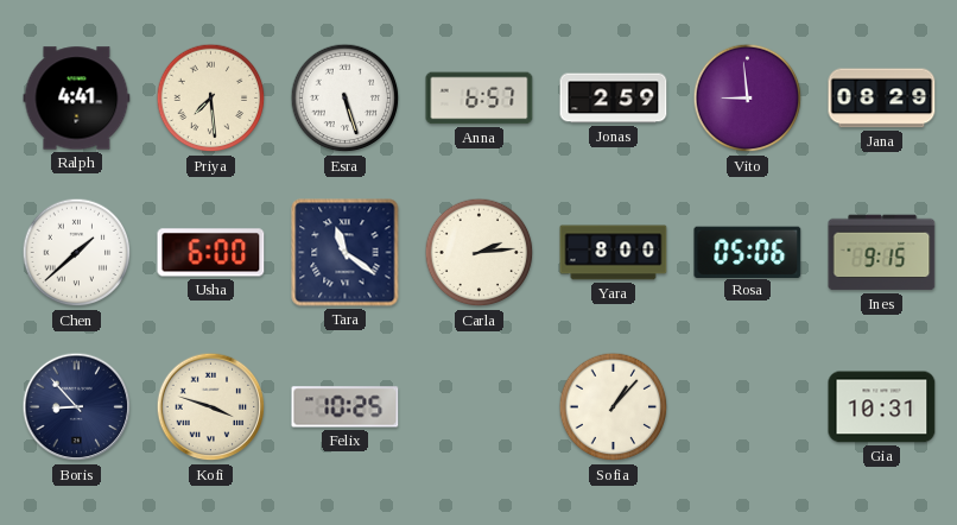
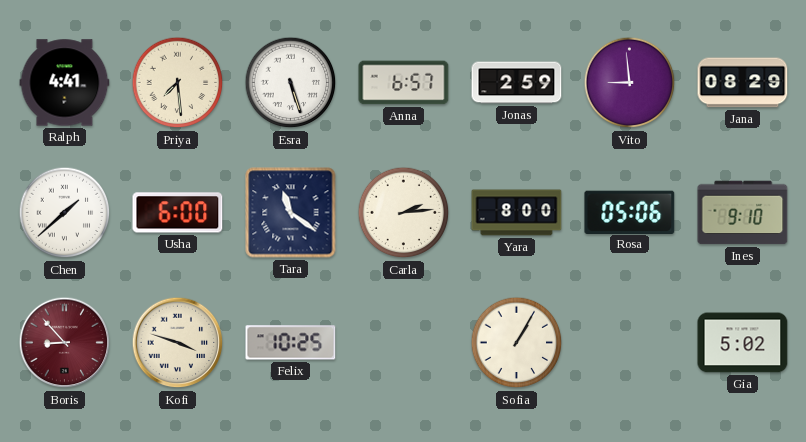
Ines: 9:15 -> 9:10 (743, 213)
Boris dial: navy -> burgundy (65, 343)
Sofia: 1:07 -> 1:05 (517, 343)
Gia: 10:31 -> 5:02 (743, 343)
